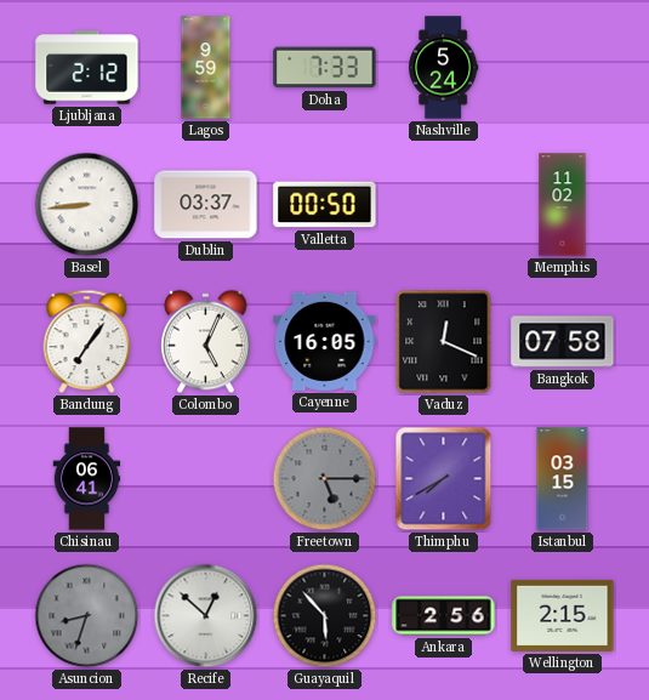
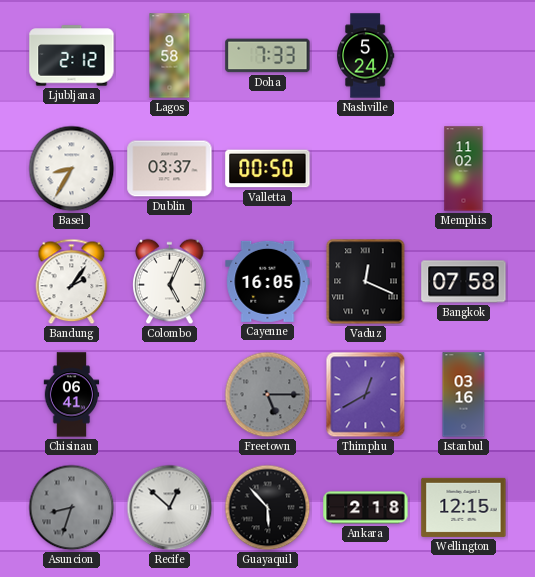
Lagos: 9:59 -> 9:58 (170, 56)
Basel: 8:44 -> 8:35 (72, 169)
Bandung: 7:06 -> 2:06 (72, 282)
Thimphu: 7:40 -> 12:40 (366, 395)
Istanbul: 03:15 -> 03:16 (464, 395)
Ankara: 2:56 -> 2:18 (366, 508)
Wellington: 2:15 -> 12:15 (464, 507)
